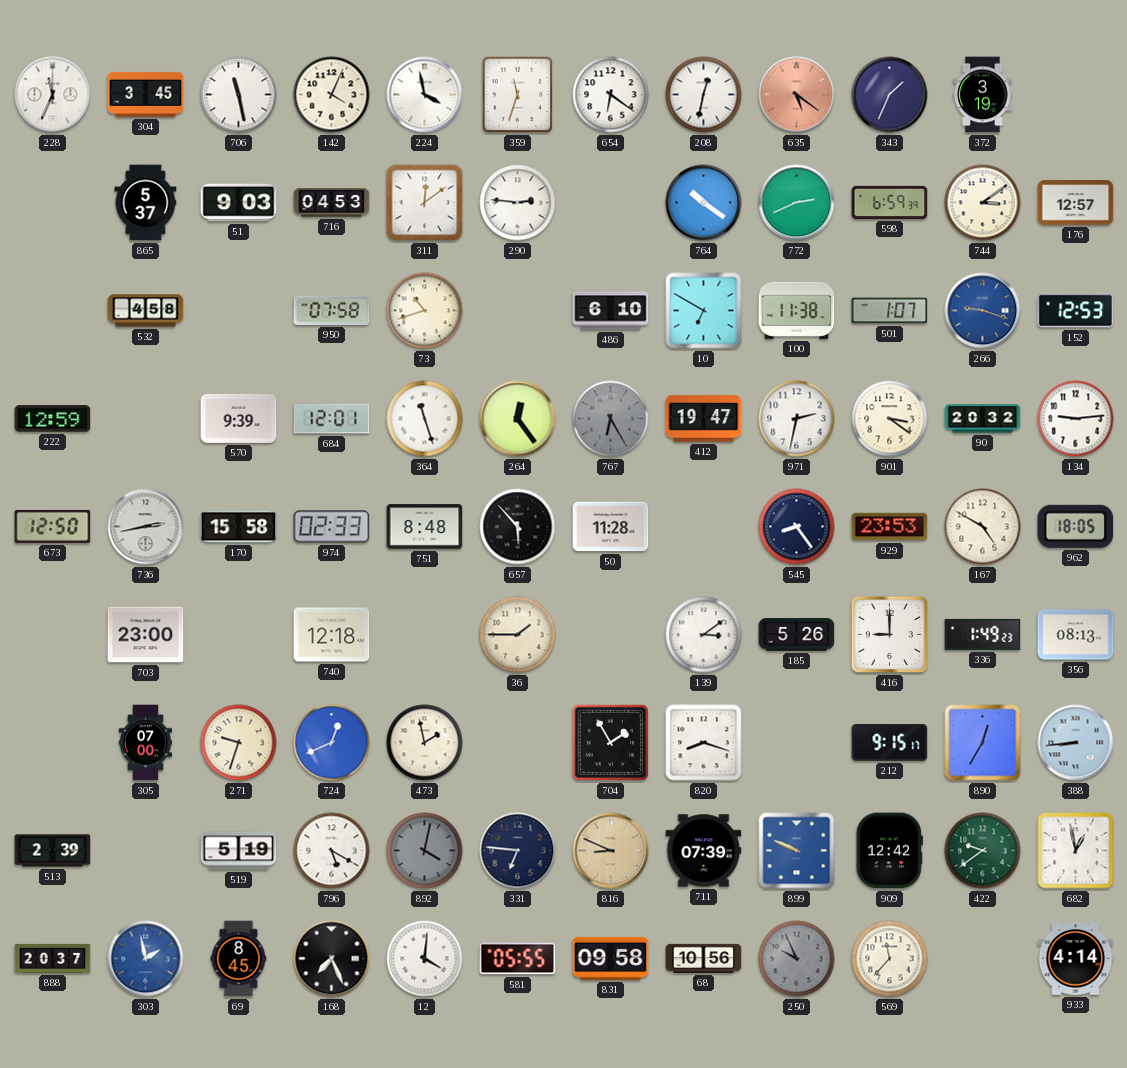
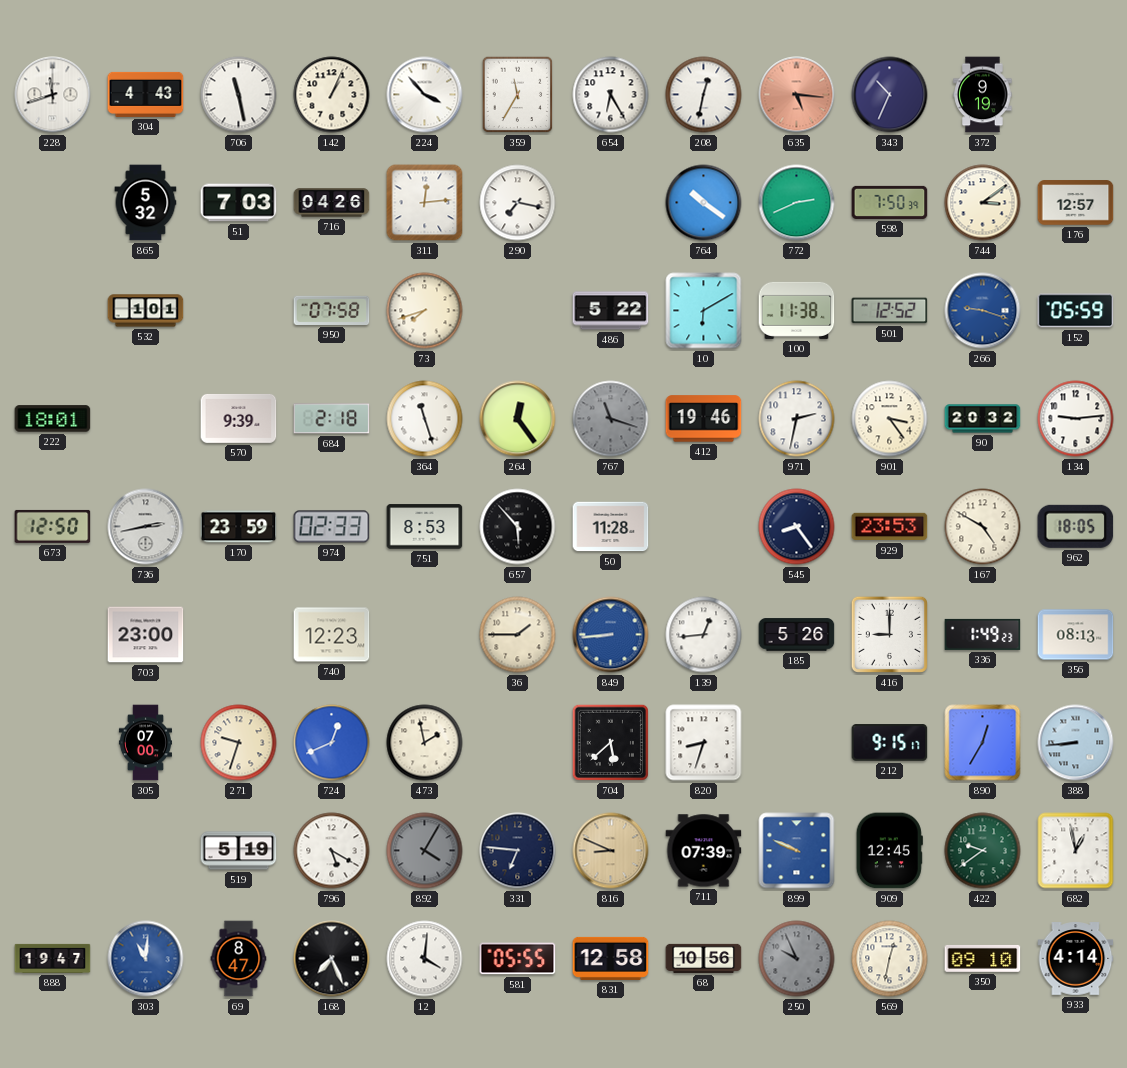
228: 11:34 -> 11:42 (53, 95)
304: 3:45 -> 4:43 (146, 94)
142: 4:04 -> 1:04 (332, 95)
224: 3:58 -> 3:53 (425, 95)
359: 11:33 -> 11:35 (518, 95)
654: 6:21 -> 6:25 (611, 95)
635: 5:21 -> 5:16 (797, 95)
343: 1:34 -> 10:34 (890, 95)
372: 3:19 -> 9:19 (983, 95)
865: 5:37 -> 5:32 (146, 203)
51: 9:03 -> 7:03 (239, 203)
716: 04:53 -> 04:26 (332, 203)
311: 12:09 -> 12:14 (425, 203)
290: 2:46 -> 7:17 (518, 203)
598: 6:59 -> 7:50 (890, 202)
532: 4:58 -> 1:01 (146, 311)
73: 10:42 -> 7:42 (425, 311)
486: 6:10 -> 5:22 (611, 311)
10: 6:50 -> 6:10 (704, 311)
501: 1:07 -> 12:52 (890, 311)
152: 12:53 -> 05:59 (1076, 311)
222: 12:59 -> 18:01 (53, 419)
684: 12:01 -> 2:18 (332, 419)
767: 6:25 -> 11:18 (611, 419)
412: 19:47 -> 19:46 (704, 419)
901: 3:21 -> 3:24 (890, 419)
170: 15:58 -> 23:59 (239, 527)
751: 8:48 -> 8:53 (425, 527)
740: 12:18 -> 12:23 (332, 635)
849: none -> 8:44 (611, 635)
139: 3:09 -> 12:44 (704, 635)
704: 1:55 -> 5:38 (610, 742)
820: 8:18 -> 8:33 (704, 743)
513: 2:39 -> none (53, 851)
892: 4:02 -> 4:05 (425, 851)
909: 12:42 -> 12:45 (889, 851)
888: 20:37 -> 19:47 (53, 958)
303: 1:58 -> 11:01 (146, 959)
69: 8:45 -> 8:47 (239, 959)
831: 09:58 -> 12:58 (611, 958)
569: 11:37 -> 12:32 (890, 959)
350: none -> 09:10 (983, 958)
